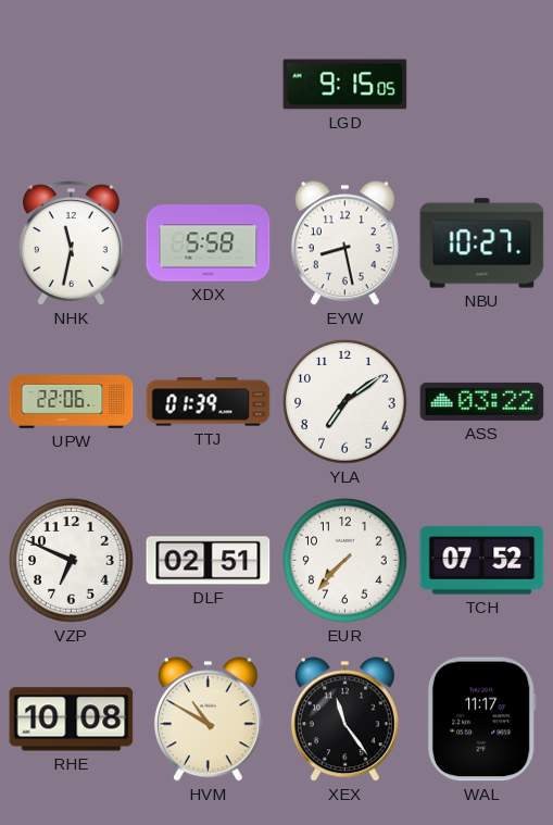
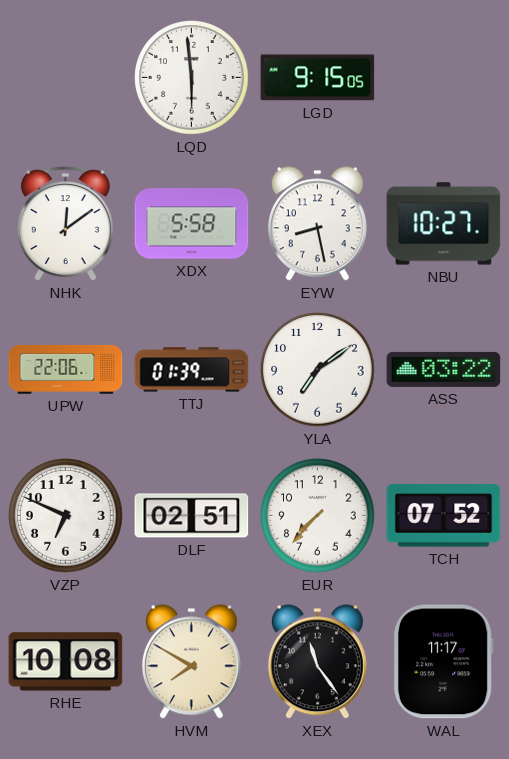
LQD: none -> 5:59 (192, 78)
NHK: 11:32 -> 12:09 (65, 224)
HVM: 10:50 -> 7:50 (191, 662)
